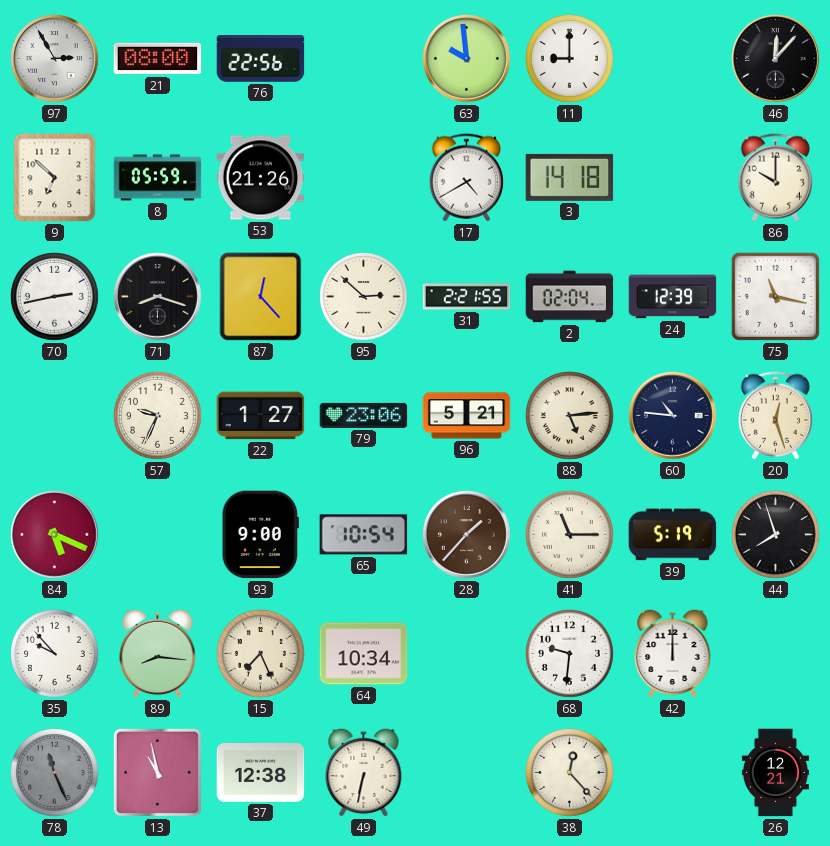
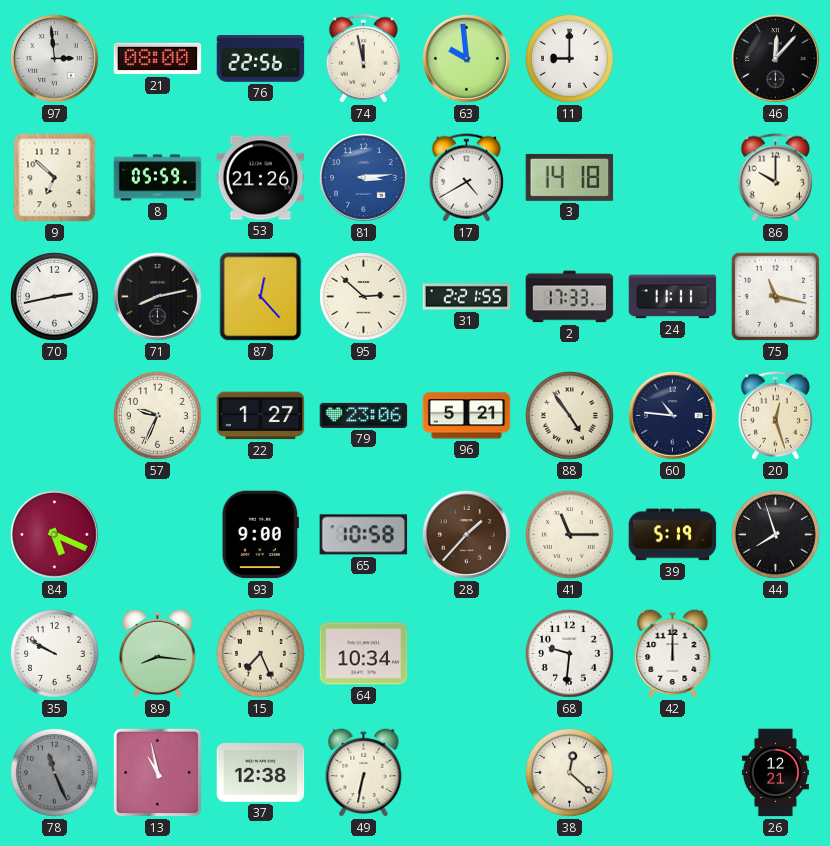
97: 2:55 -> 2:59 (55, 59)
74: none -> 11:58 (363, 59)
81: none -> 3:14 (364, 178)
71: 8:18 -> 8:13 (158, 297)
2: 02:04 -> 17:33 (570, 297)
24: 12:39 -> 11:11 (673, 297)
88: 5:14 -> 4:54 (570, 416)
65: 10:54 -> 10:58 (364, 535)
35: 9:53 -> 9:50 (55, 654)
38: 12:23 -> 12:22 (570, 773)
